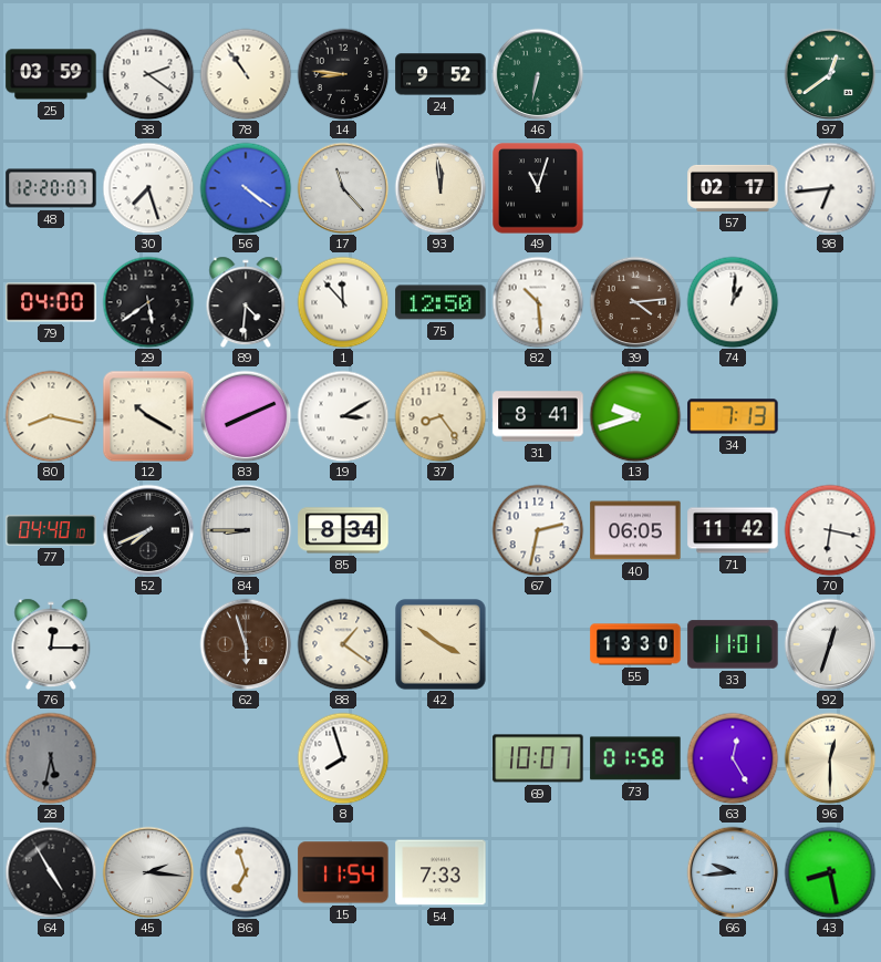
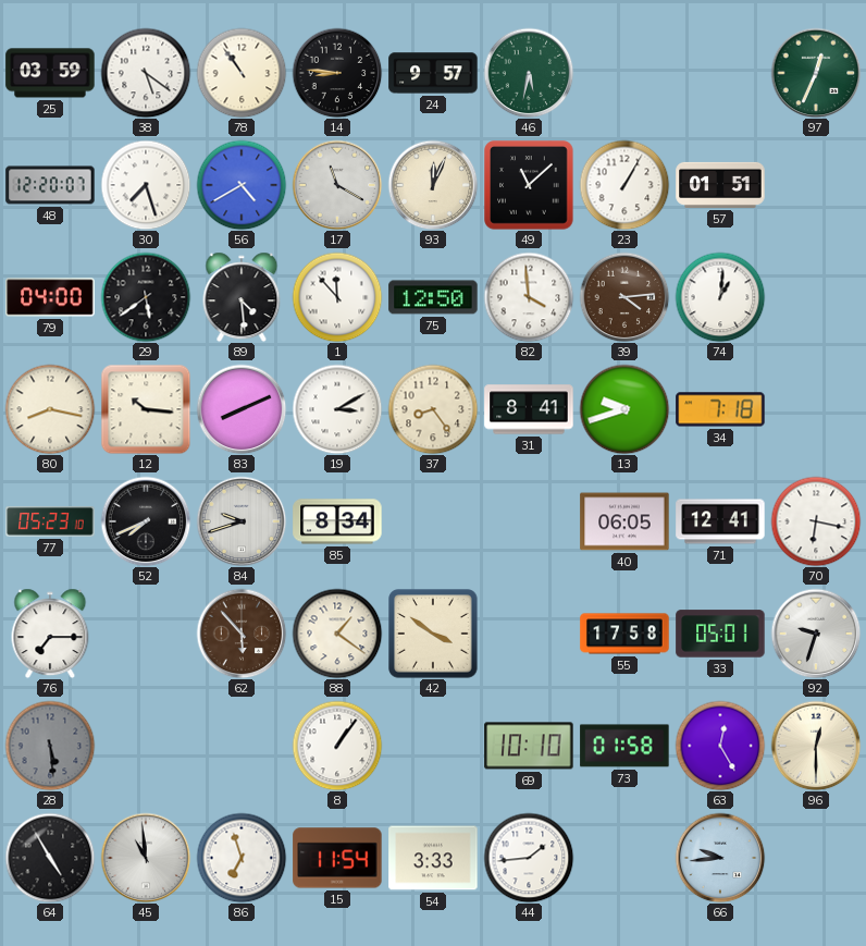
38: 2:21 -> 5:21 (146, 73)
24: 9:52 -> 9:57 (433, 73)
46: 6:32 -> 5:32 (529, 73)
97: 12:39 -> 12:34 (816, 73)
56: 4:21 -> 4:40 (242, 185)
17: 11:23 -> 11:20 (337, 185)
93: 11:59 -> 12:04 (433, 185)
49: 11:03 -> 11:08 (529, 185)
23: none -> 1:05 (624, 185)
57: 02:17 -> 01:51 (720, 185)
98: 6:44 -> none (830, 188)
89: 4:31 -> 4:29 (242, 297)
82: 10:29 -> 3:59 (529, 297)
12: 10:20 -> 10:16 (146, 409)
34: 7:13 -> 7:18 (720, 409)
77: 04:40 -> 05:23 (50, 523)
84: 8:45 -> 9:42 (242, 521)
67: 2:32 -> none (538, 530)
71: 11:42 -> 12:41 (720, 521)
76: 12:15 -> 7:15 (50, 634)
62: 5:57 -> 5:53 (242, 634)
55: 13:30 -> 17:58 (624, 634)
33: 11:01 -> 05:01 (720, 634)
92: 12:33 -> 9:33 (816, 634)
28: 5:32 -> 5:29 (50, 746)
8: 7:57 -> 1:06 (337, 746)
69: 10:07 -> 10:10 (529, 746)
45: 2:16 -> 10:59 (146, 858)
54: 7:33 -> 3:33 (433, 858)
44: none -> 1:44 (529, 858)
43: 8:28 -> none (830, 872)
